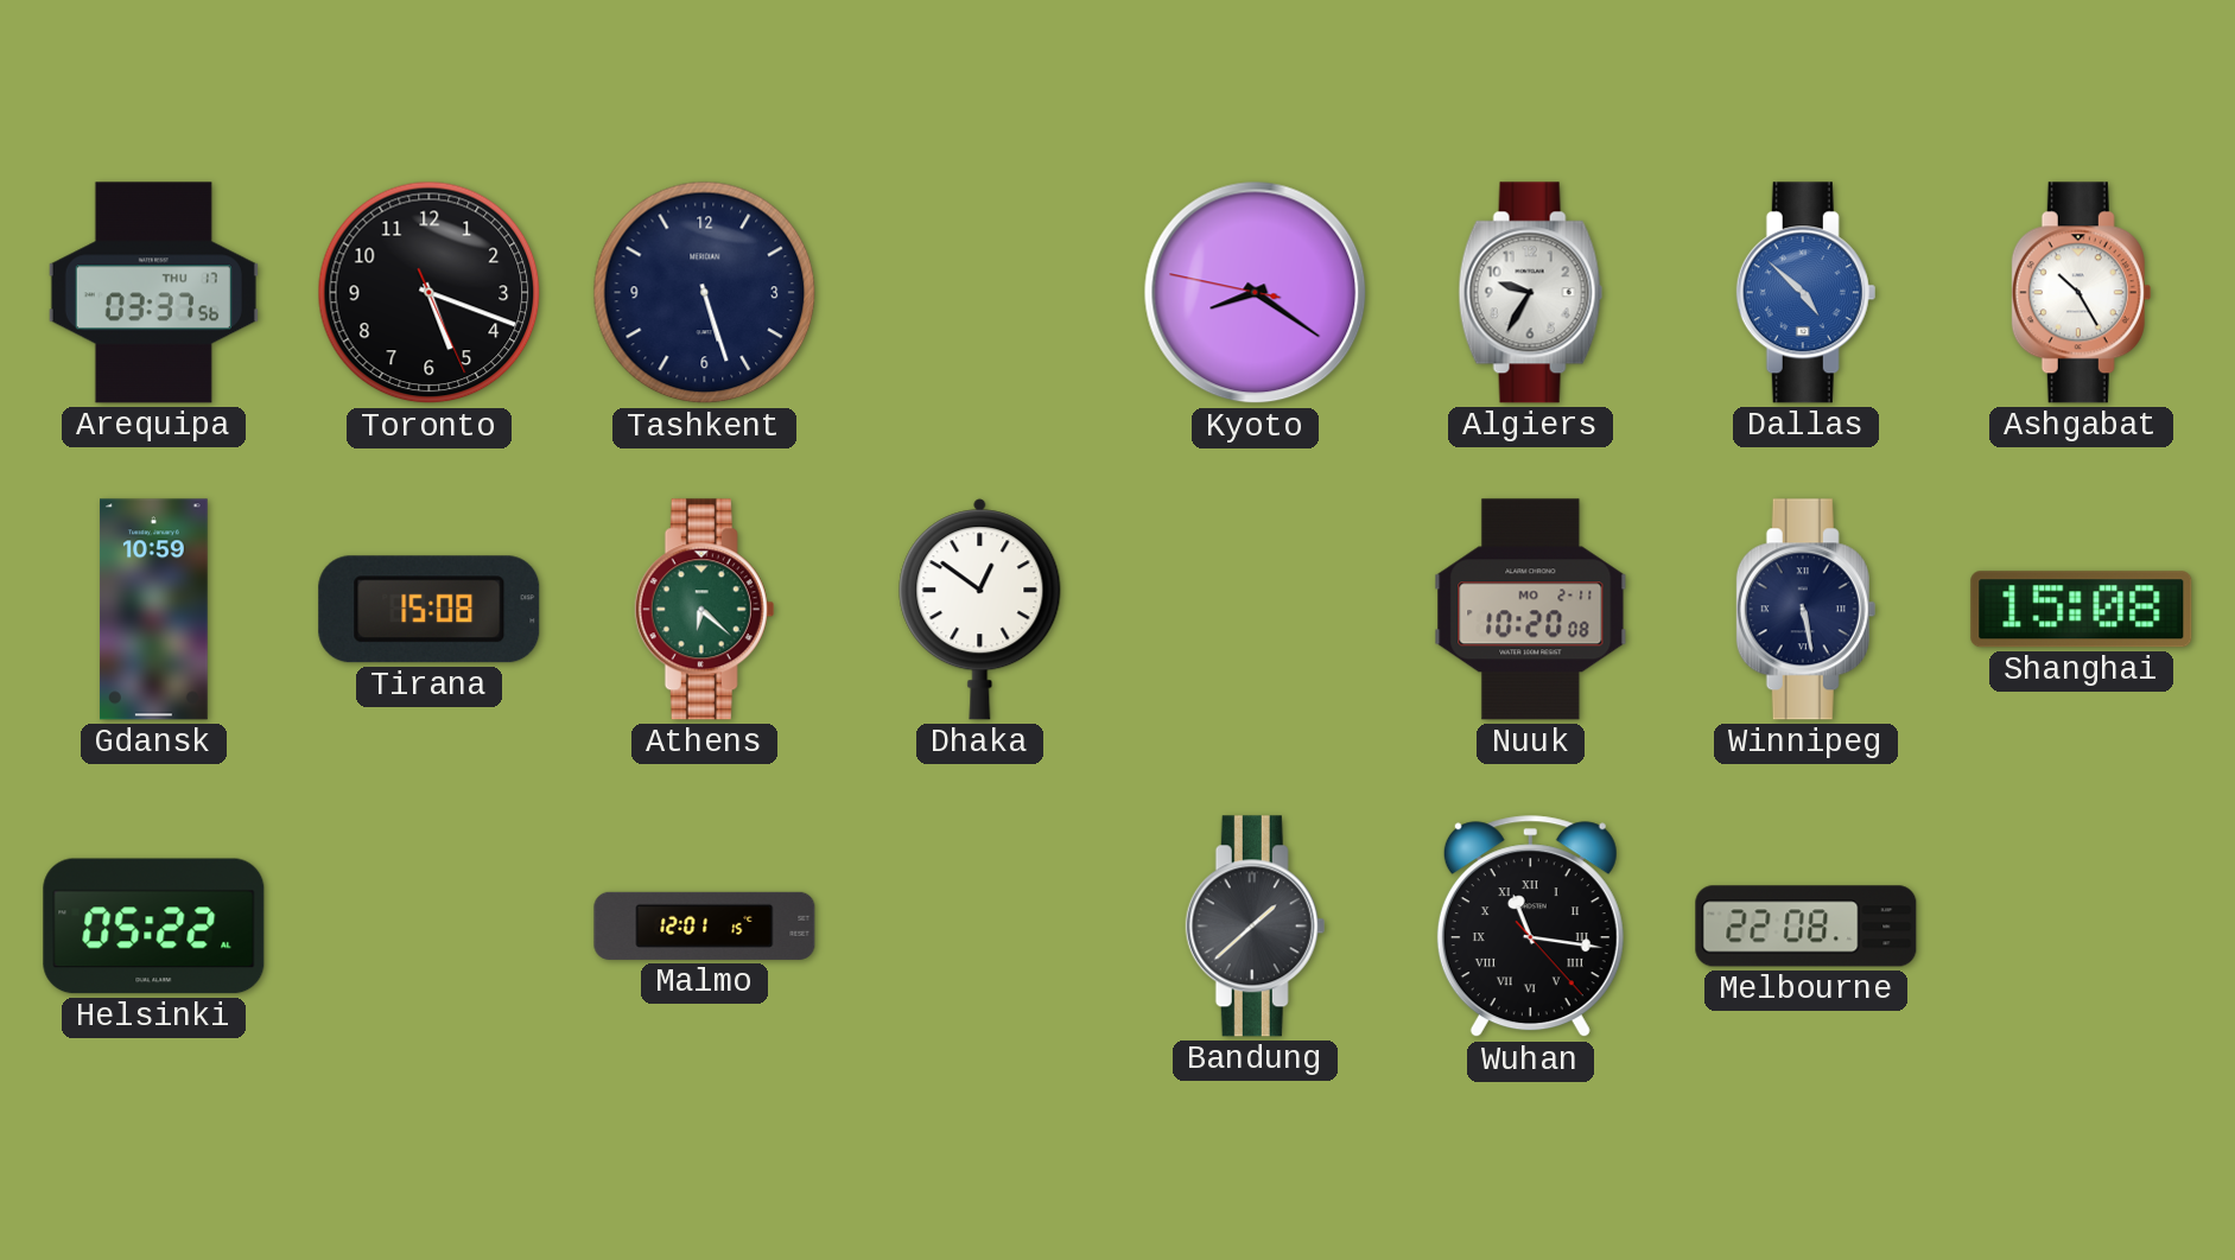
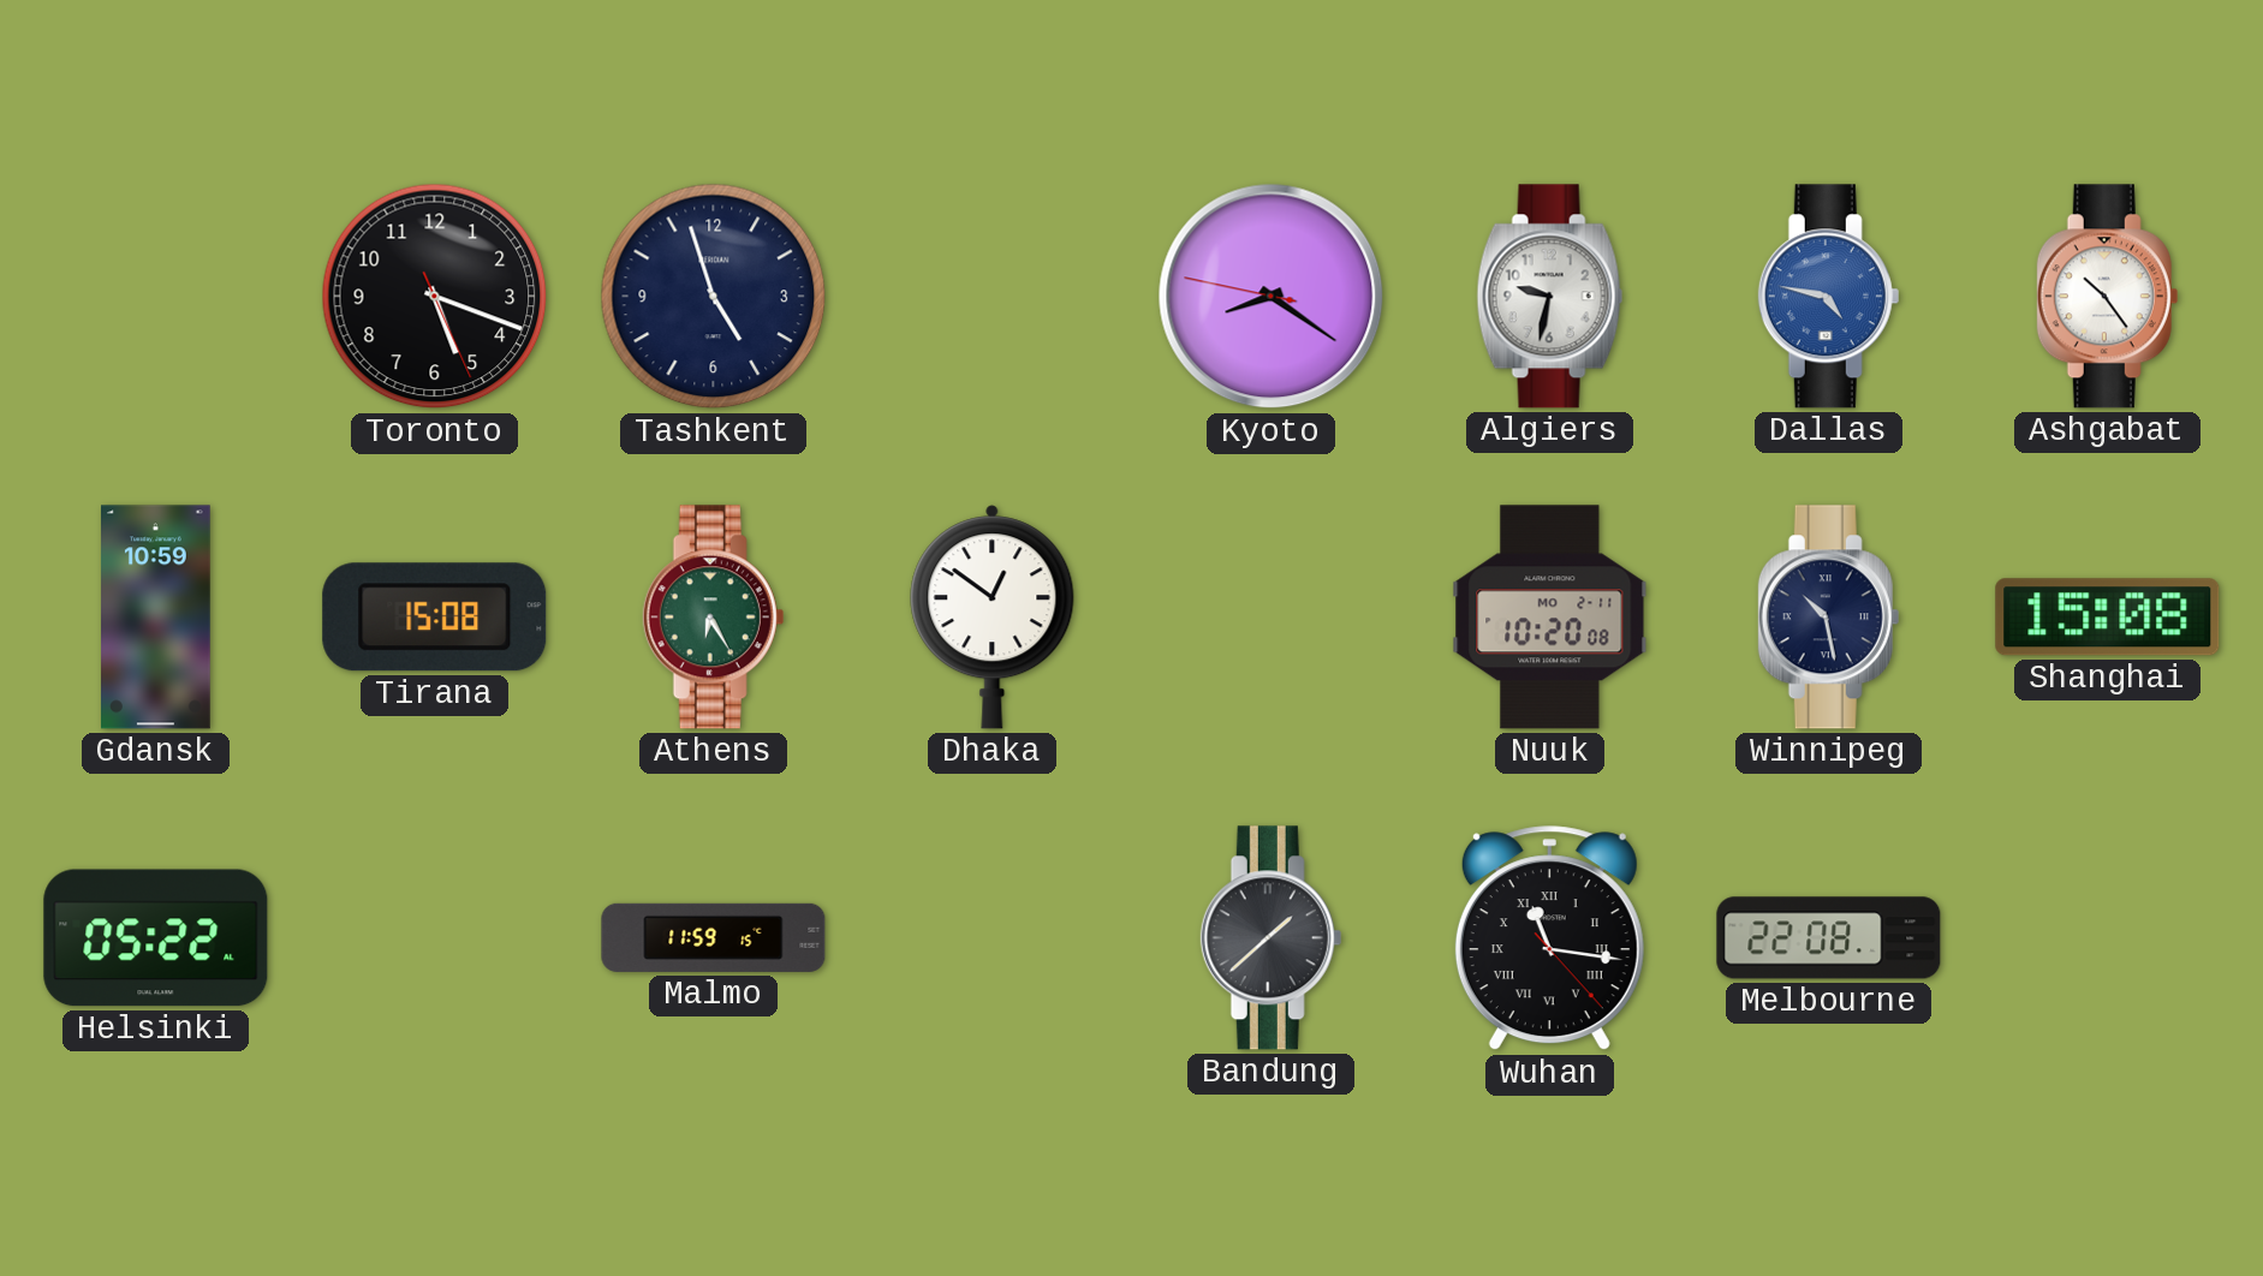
Arequipa: 03:37 -> none (153, 293)
Tashkent: 5:27 -> 4:57 (714, 297)
Algiers: 9:35 -> 9:32 (1550, 297)
Dallas: 4:52 -> 4:47 (1829, 297)
Ashgabat: 10:25 -> 10:24 (2108, 297)
Athens: 6:22 -> 6:25 (714, 618)
Winnipeg: 5:28 -> 10:28 (1829, 618)
Malmo: 12:01 -> 11:59 (714, 937)
